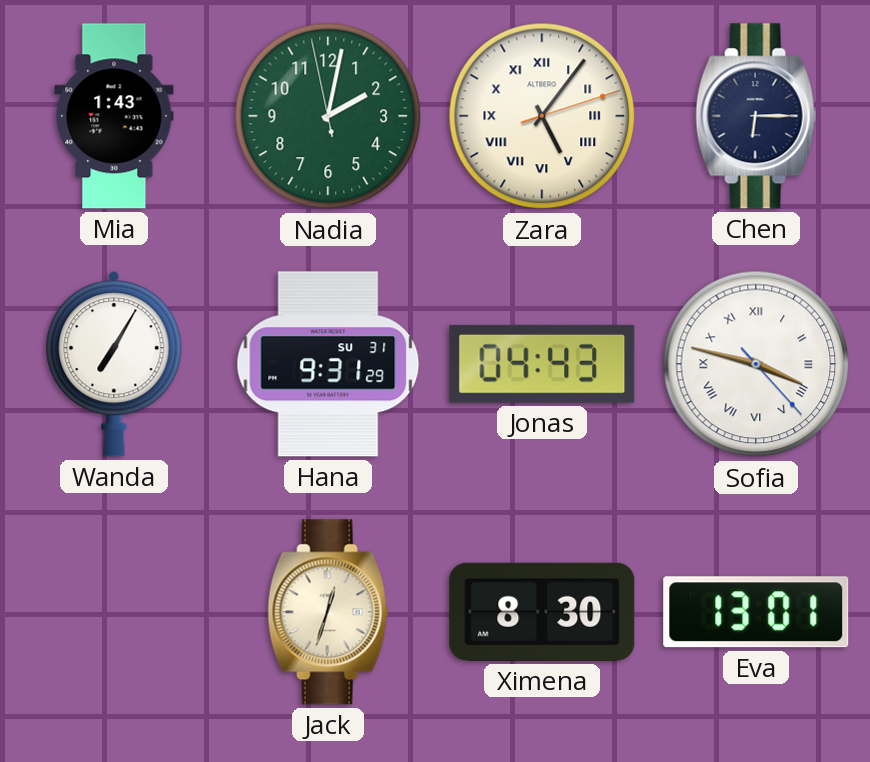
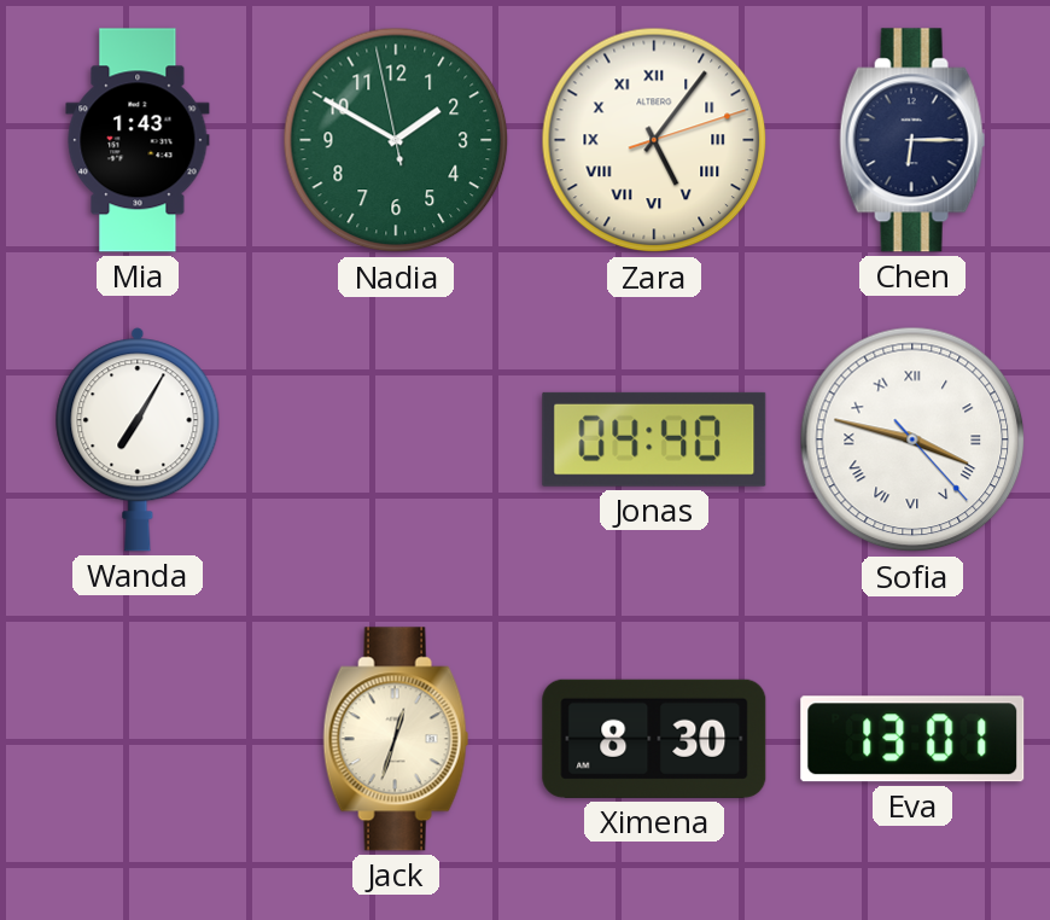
Nadia: 2:01 -> 1:49 (396, 140)
Hana: 9:31 -> none (328, 364)
Jonas: 04:43 -> 04:40 (654, 439)
